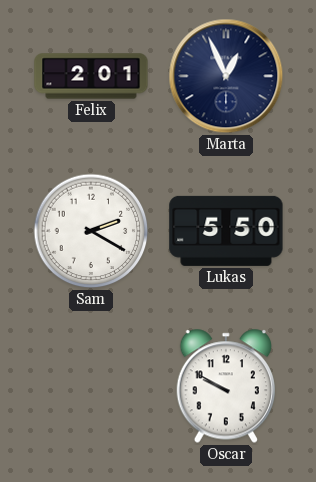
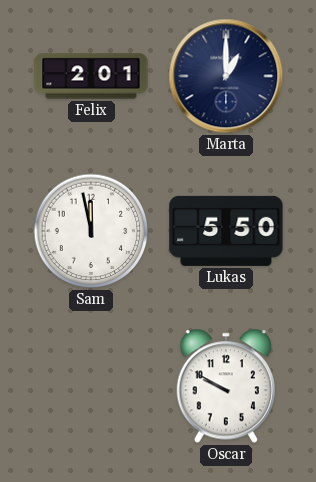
Marta: 12:56 -> 1:00 (226, 76)
Sam: 2:20 -> 11:58 (91, 231)
